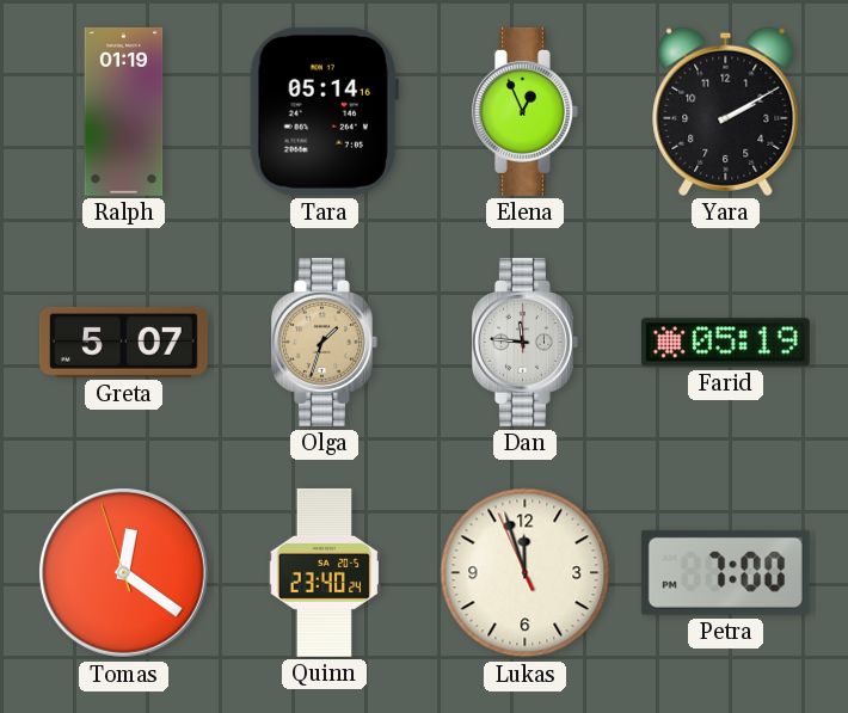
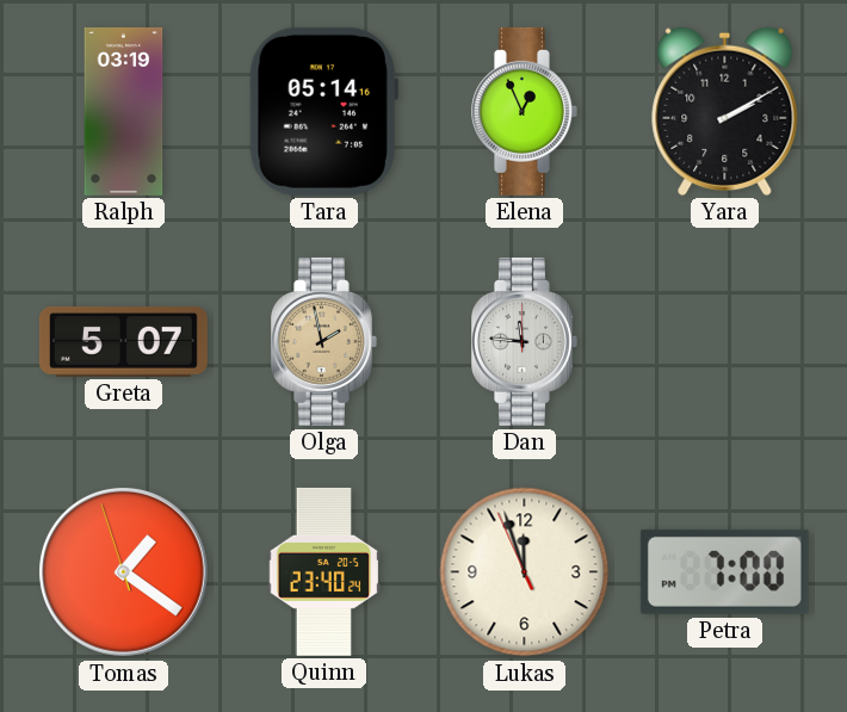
Ralph: 01:19 -> 03:19 (124, 111)
Olga: 1:33 -> 1:58 (324, 341)
Farid: 05:19 -> none (725, 343)
Tomas: 12:20 -> 1:20 (123, 571)
